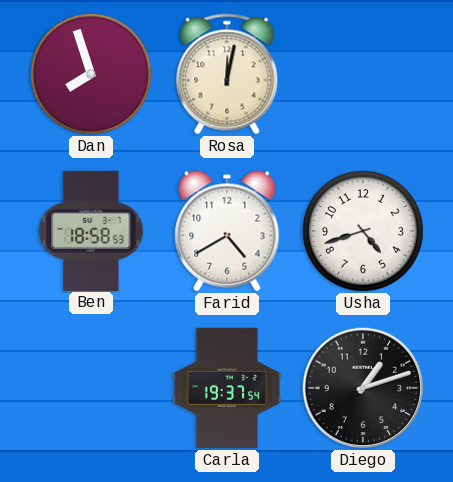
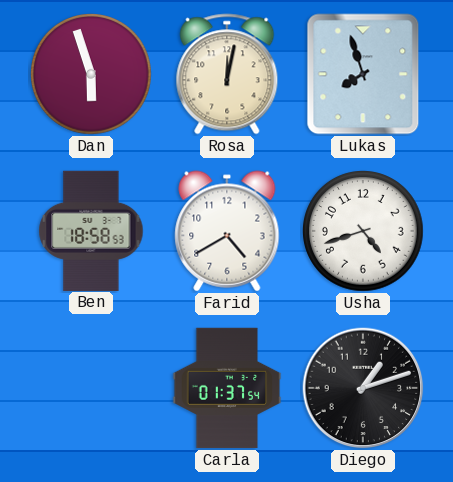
Dan: 7:57 -> 5:57 (92, 75)
Lukas: none -> 7:57 (363, 74)
Carla: 19:37 -> 01:37 (227, 388)
